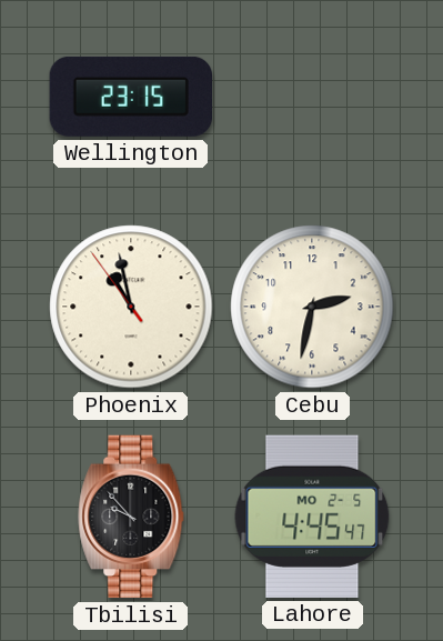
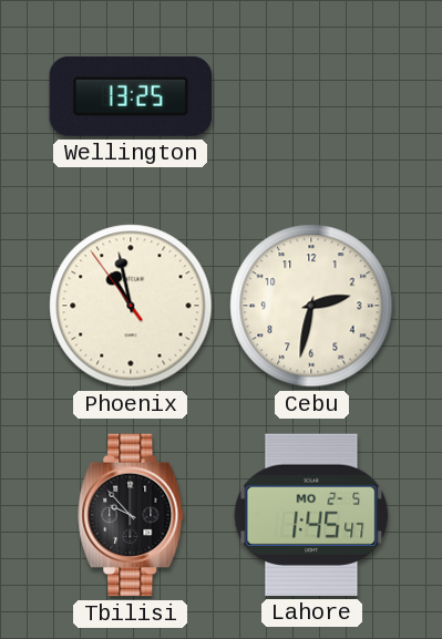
Wellington: 23:15 -> 13:25 (130, 96)
Lahore: 4:45 -> 1:45 (311, 515)
